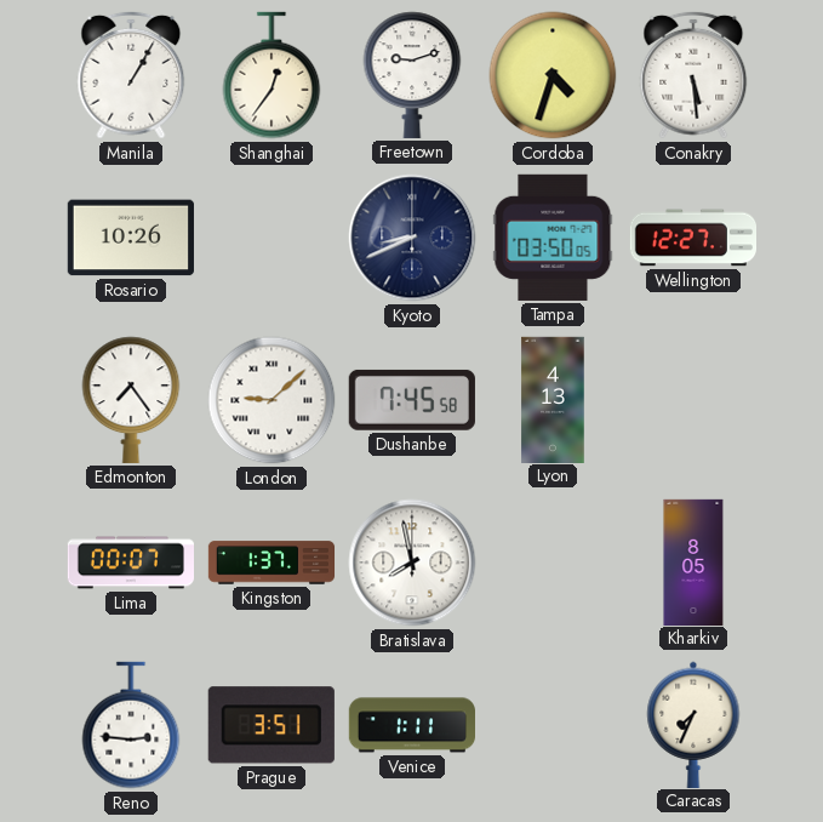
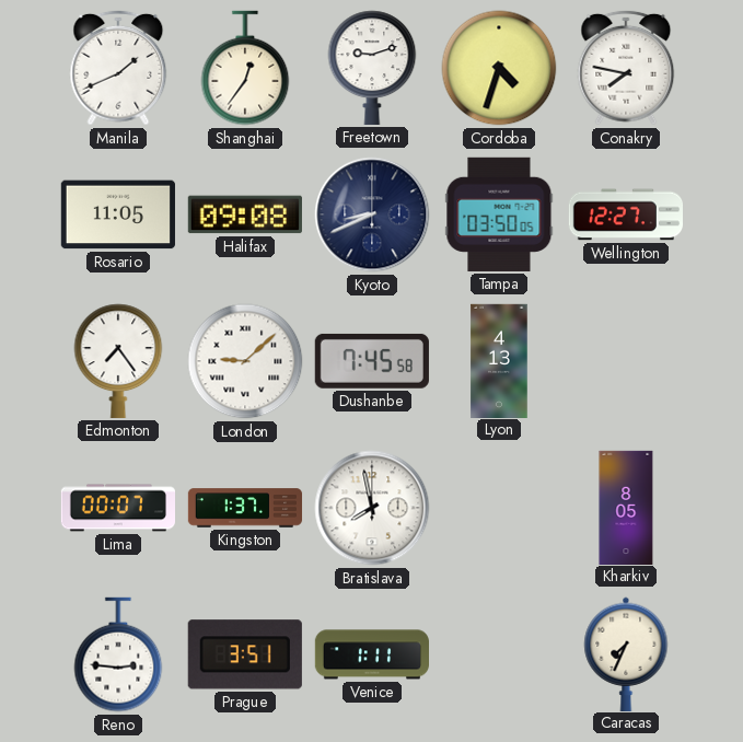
Manila: 1:05 -> 1:41 (118, 68)
Conakry: 5:29 -> 7:47 (626, 68)
Rosario: 10:26 -> 11:05 (118, 215)
Halifax: none -> 09:08 (245, 215)
